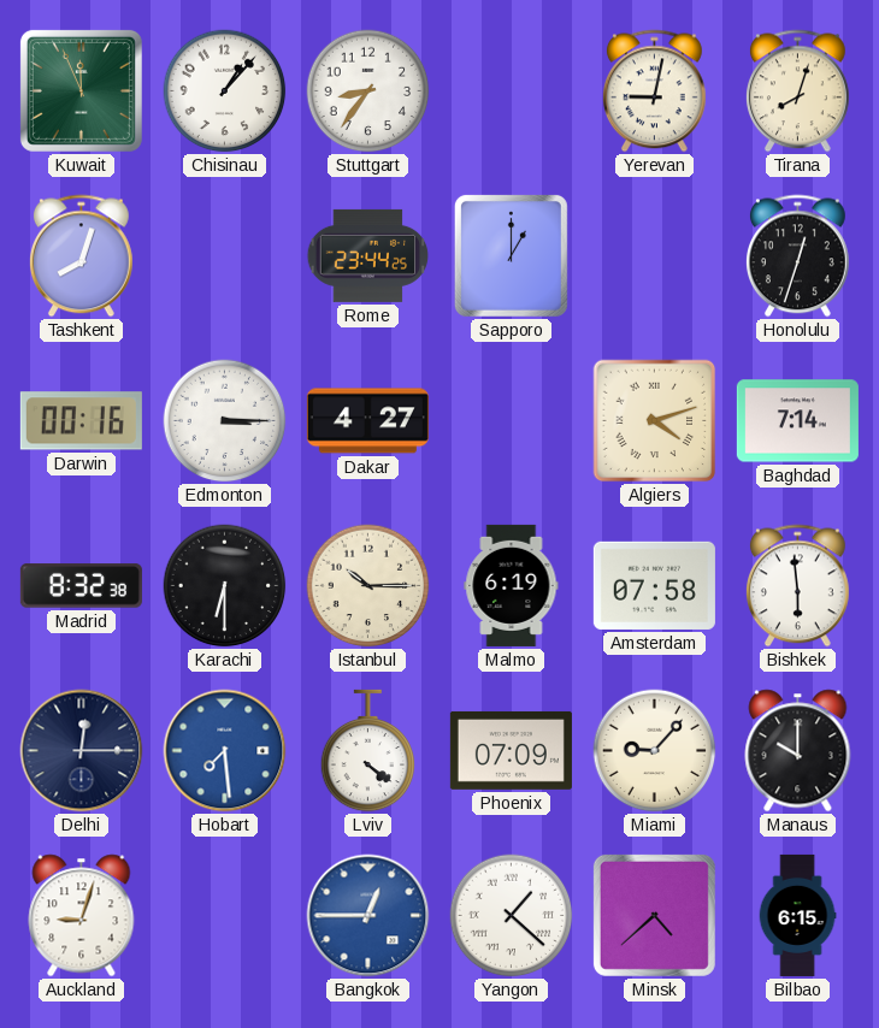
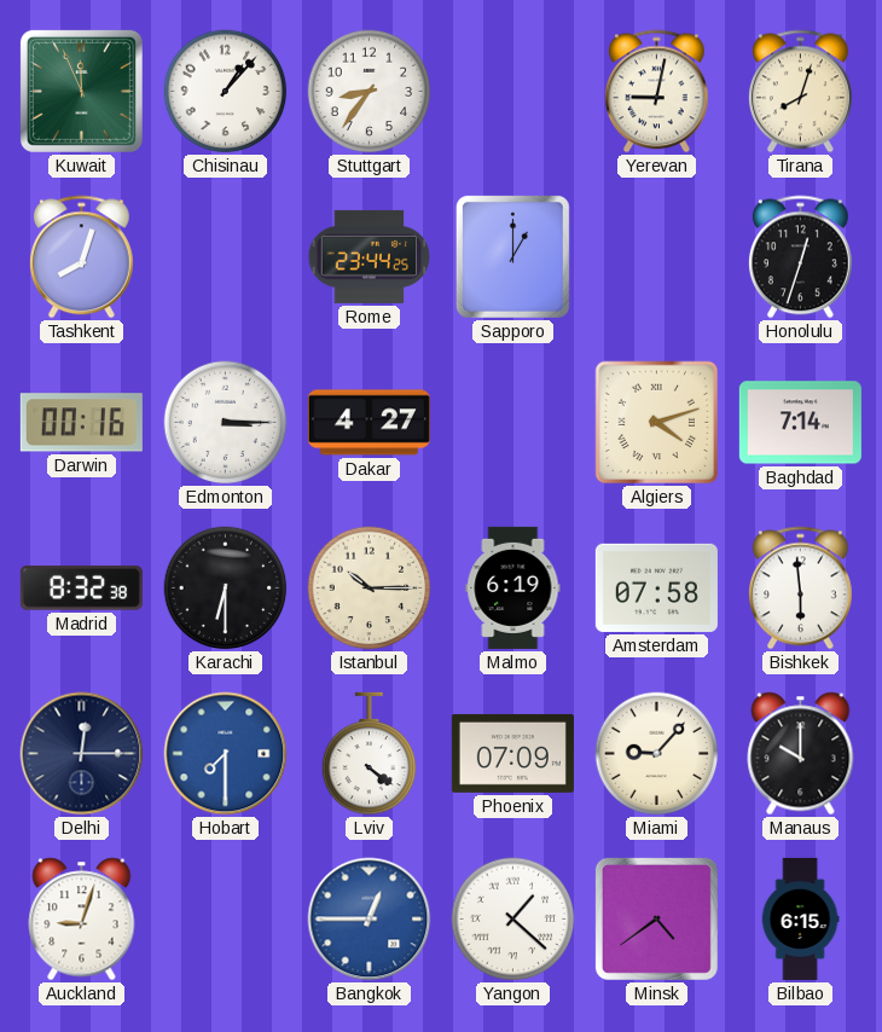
Hobart: 7:29 -> 7:30 (226, 754)
Minsk: 4:38 -> 4:39 (656, 918)
